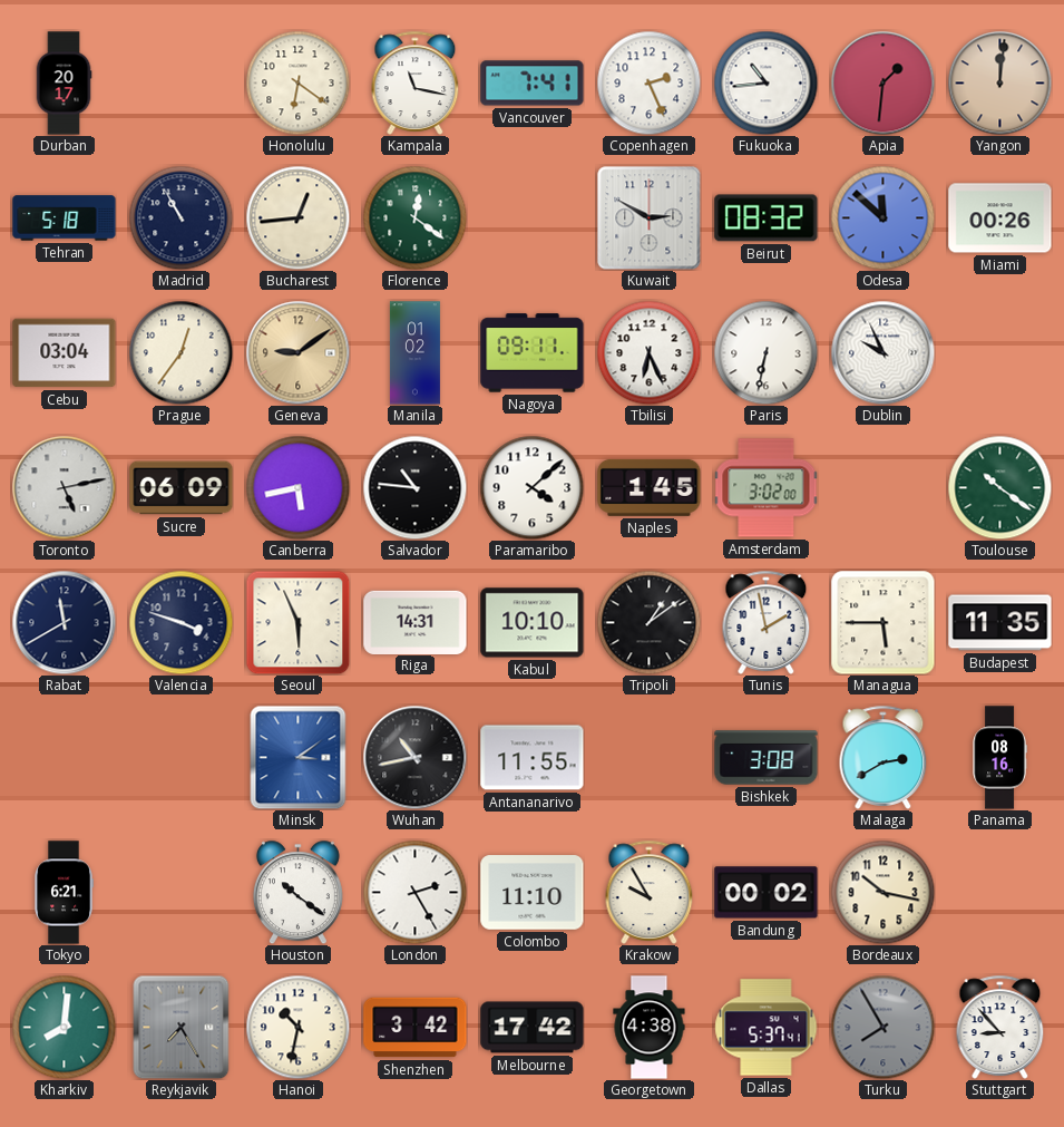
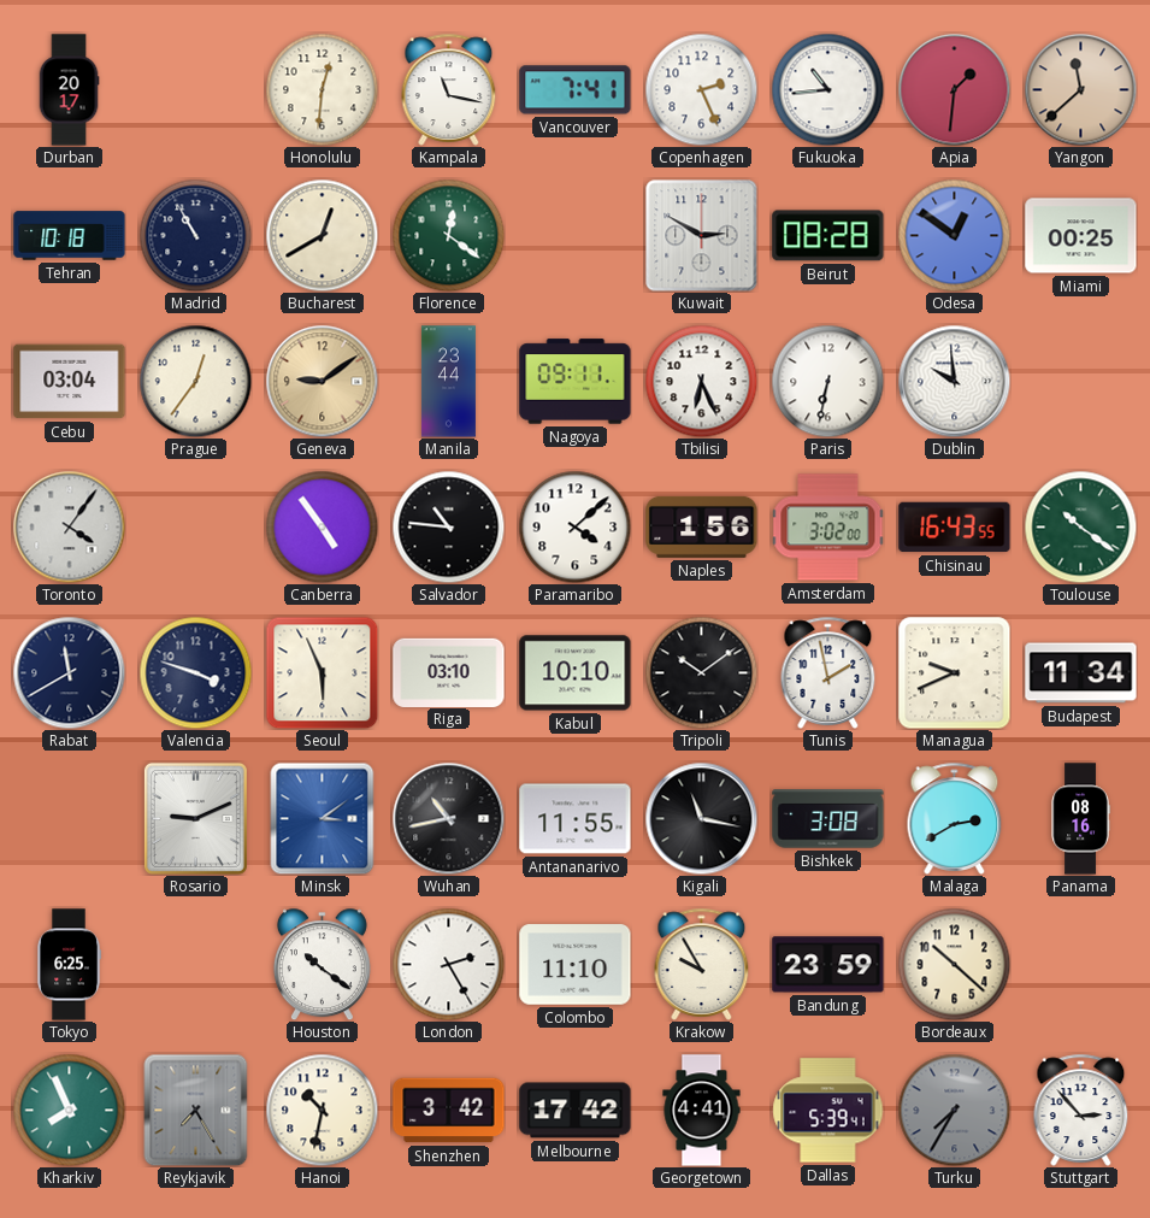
Honolulu: 6:21 -> 12:31 (322, 89)
Yangon: 12:01 -> 11:38 (1080, 89)
Tehran: 5:18 -> 10:18 (70, 236)
Bucharest: 12:44 -> 12:40 (322, 235)
Beirut: 08:32 -> 08:28 (828, 236)
Odesa: 11:52 -> 12:51 (954, 235)
Miami: 00:26 -> 00:25 (1081, 236)
Manila: 01:02 -> 23:44 (448, 382)
Dublin: 9:56 -> 9:59 (954, 381)
Toronto: 5:13 -> 4:06 (69, 526)
Sucre: 06:09 -> none (182, 488)
Canberra: 5:43 -> 4:54 (322, 526)
Naples: 1:45 -> 1:56 (702, 526)
Chisinau: none -> 16:43 (955, 528)
Riga: 14:31 -> 03:10 (449, 672)
Tripoli: 1:09 -> 10:09 (701, 672)
Managua: 5:45 -> 9:41 (955, 673)
Budapest: 11:35 -> 11:34 (1081, 673)
Rosario: none -> 9:11 (195, 818)
Kigali: none -> 11:17 (701, 818)
Tokyo: 6:21 -> 6:25 (69, 965)
Bandung: 00:02 -> 23:59 (828, 965)
Bordeaux: 10:17 -> 10:22 (954, 964)
Kharkiv: 8:01 -> 7:56 (69, 1110)
Georgetown: 4:38 -> 4:41 (702, 1111)
Dallas: 5:37 -> 5:39 (828, 1111)
Turku: 7:55 -> 7:35 (954, 1110)
Stuttgart: 8:53 -> 2:53 (1081, 1110)
